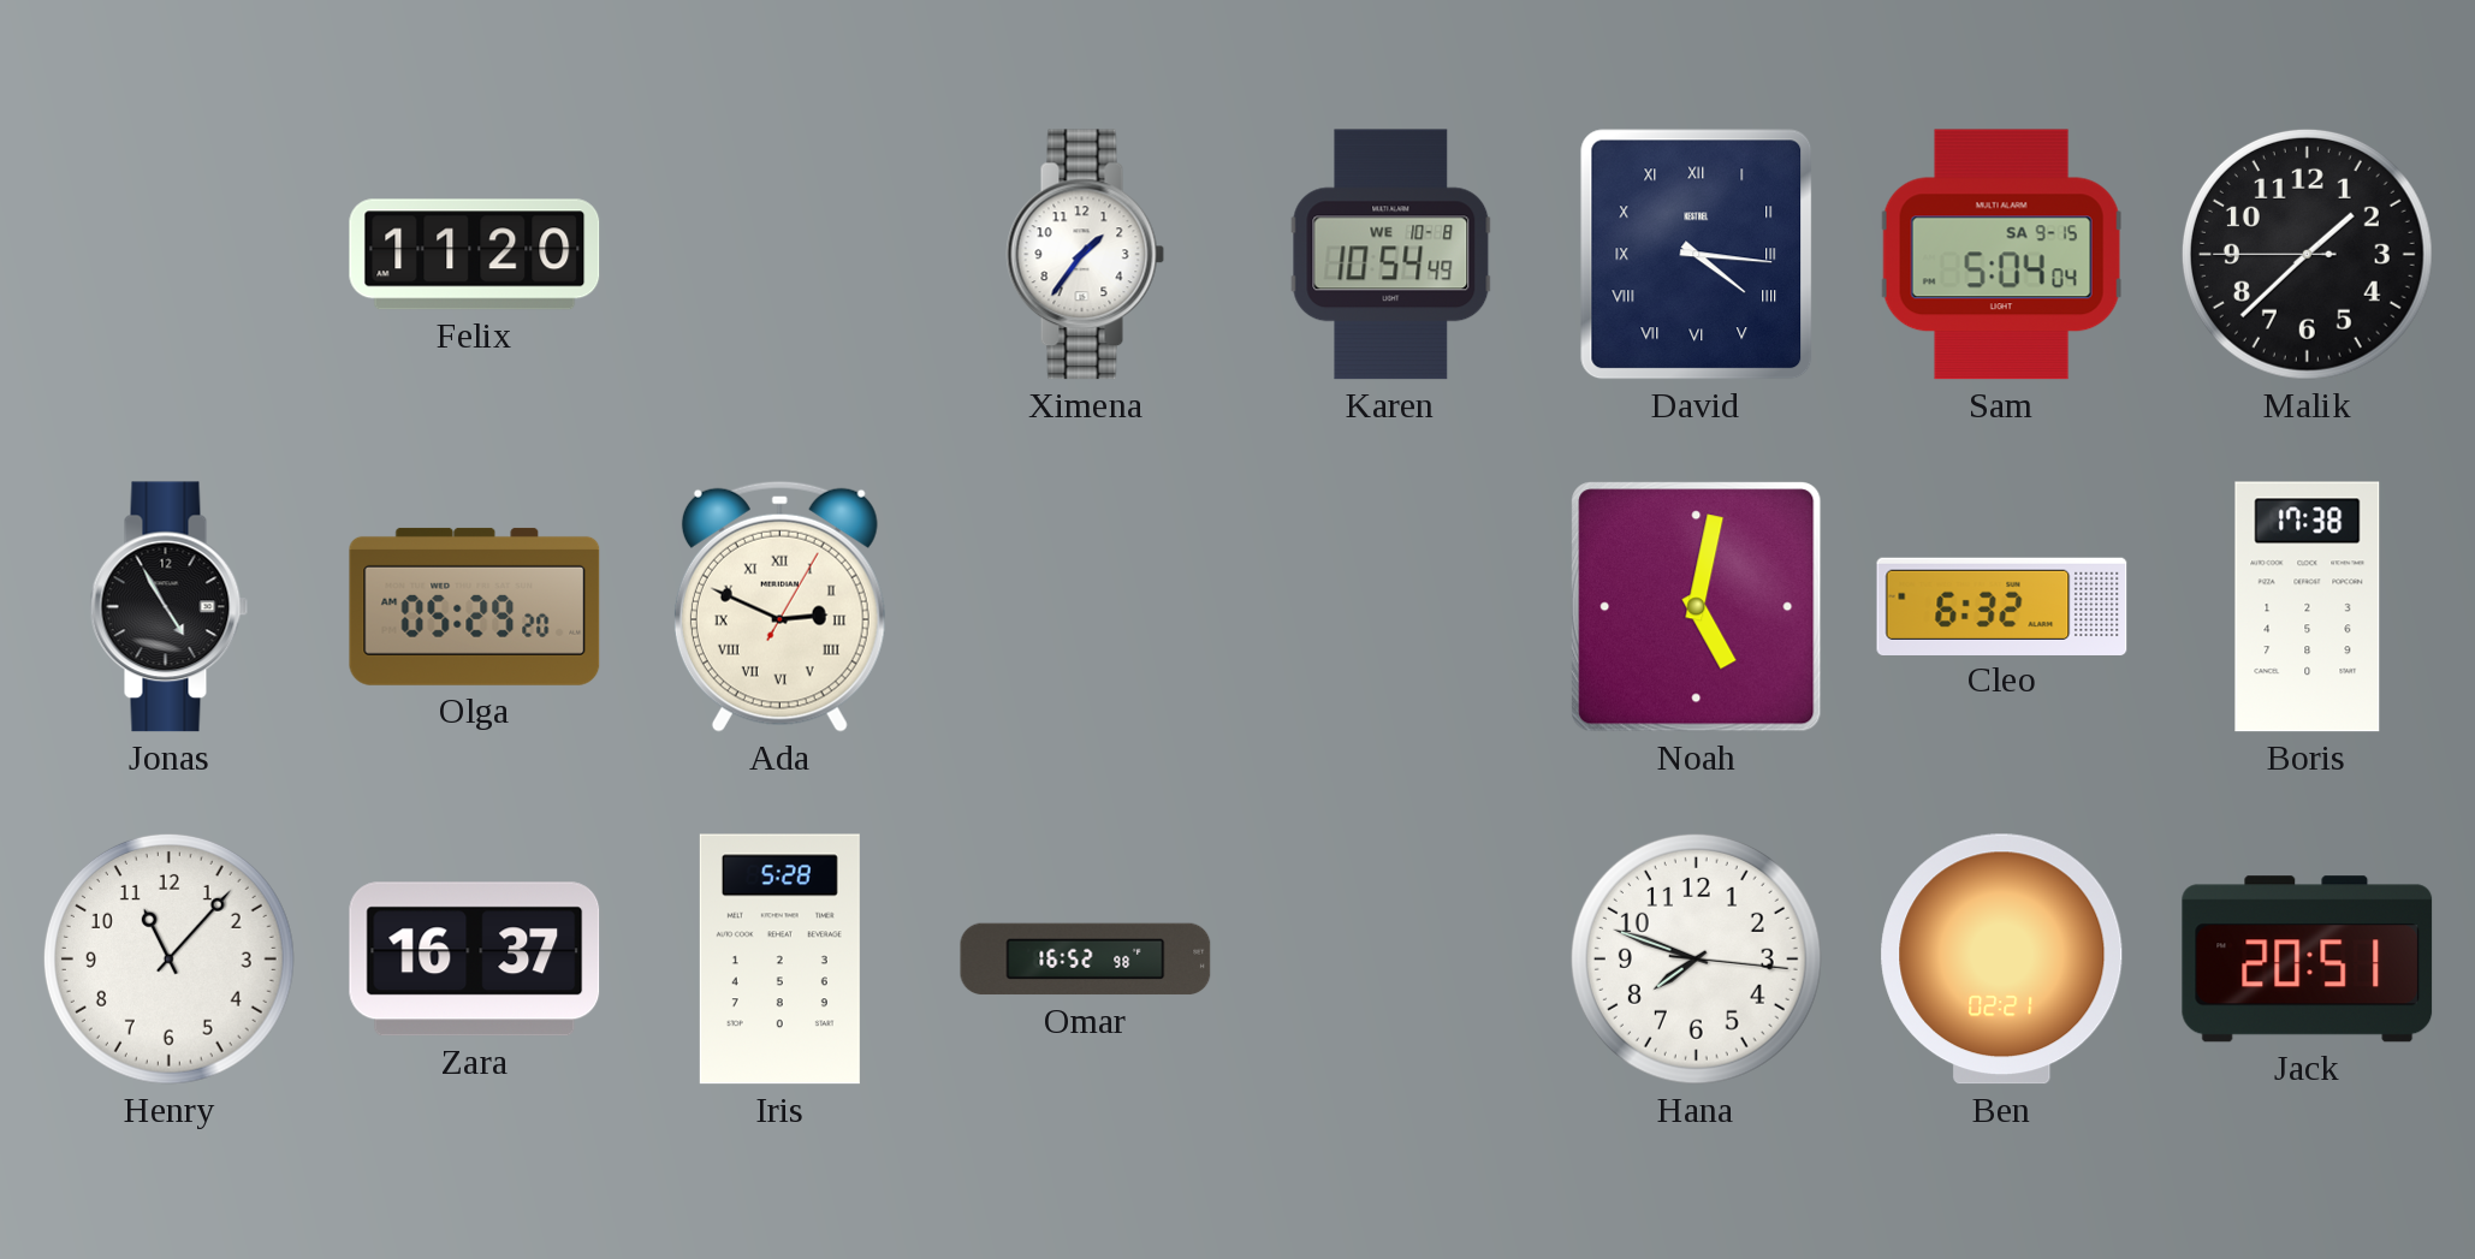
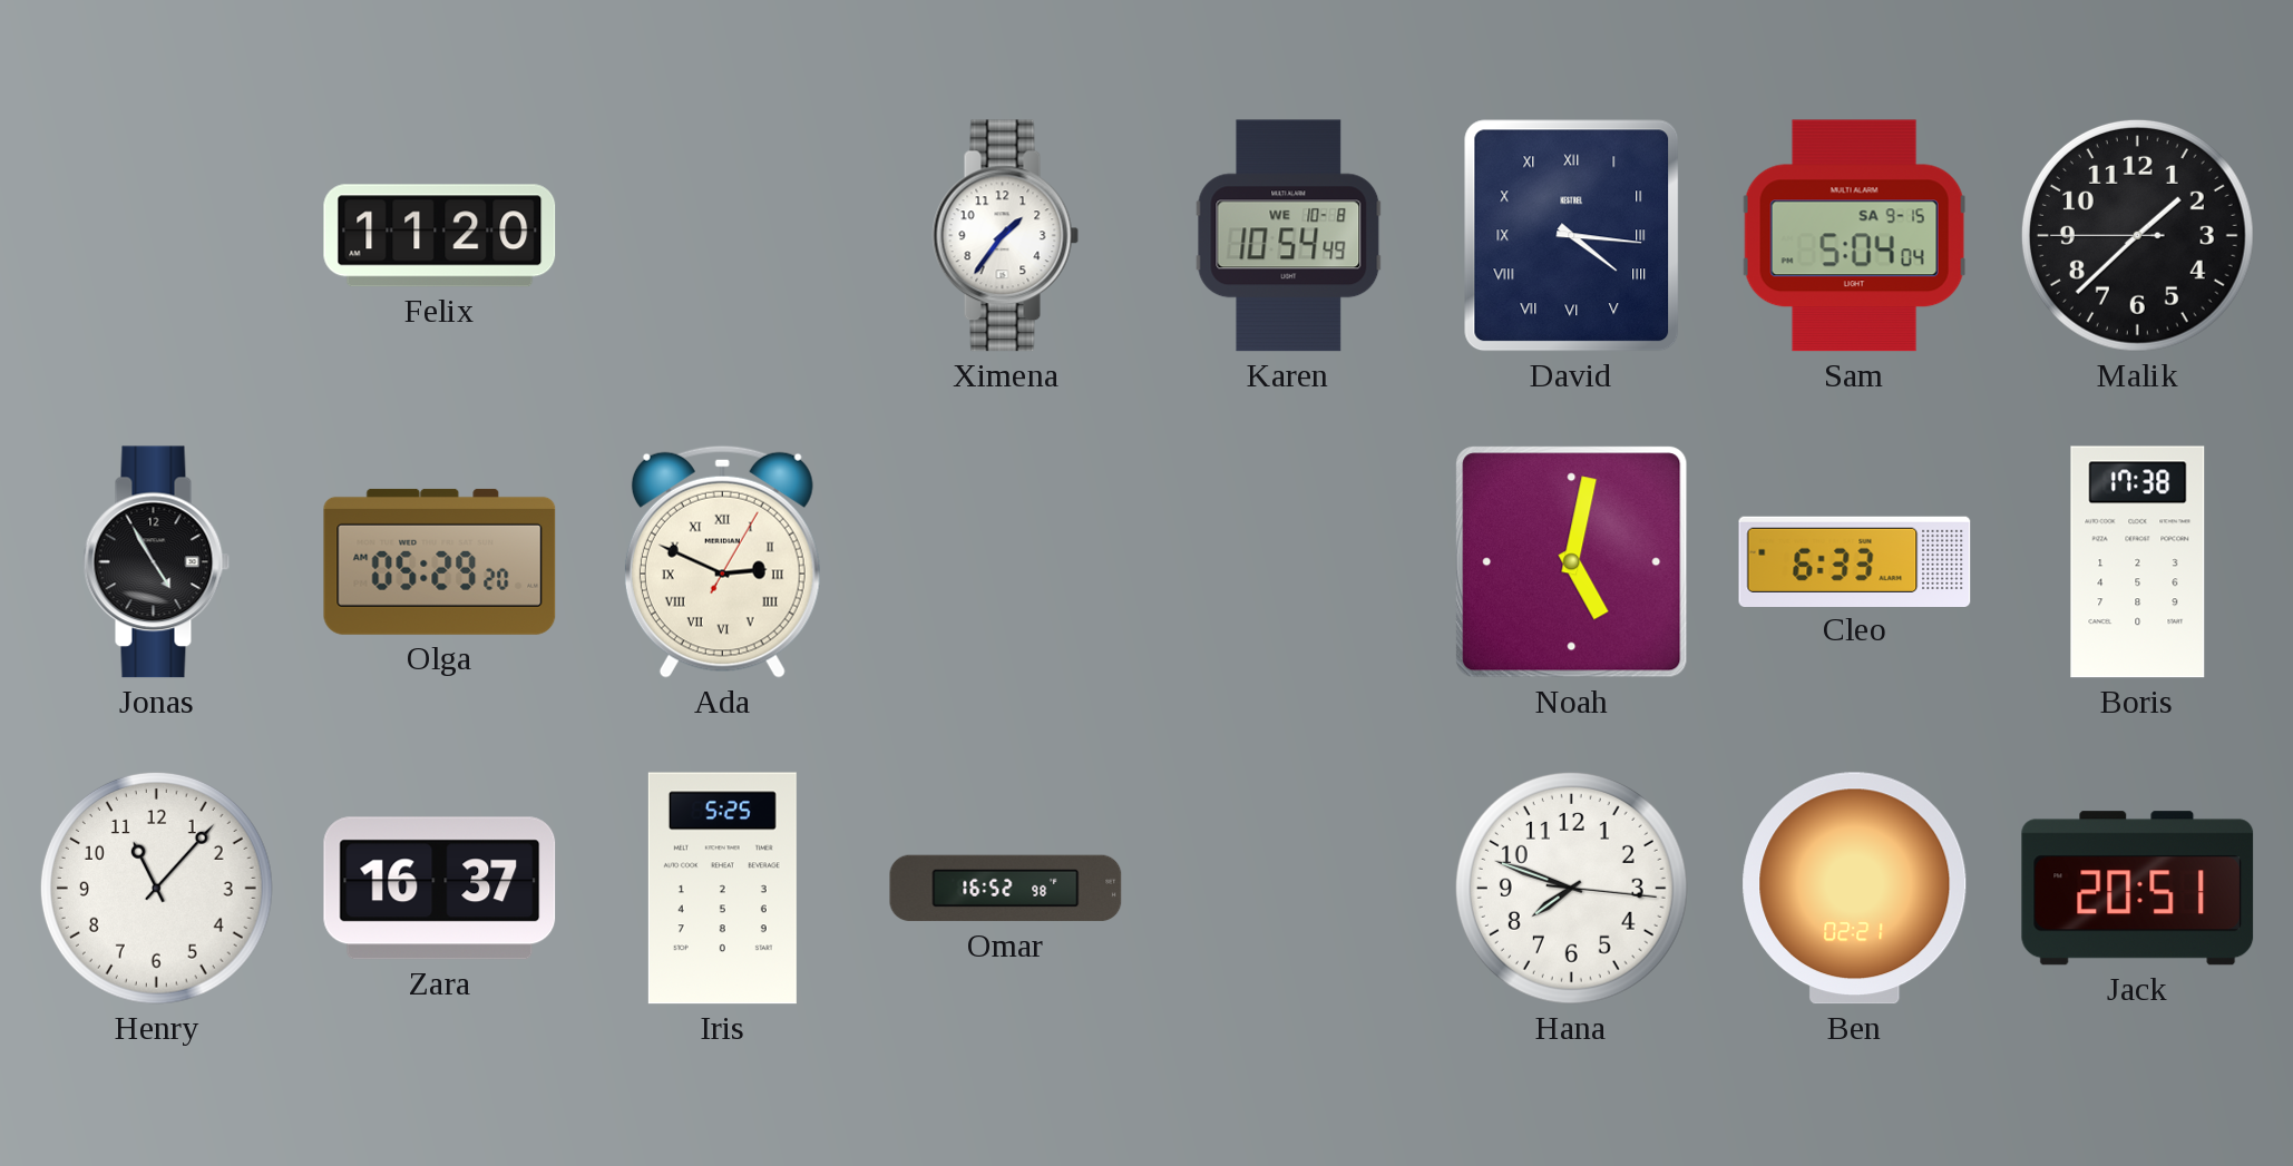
Cleo: 6:32 -> 6:33 (1855, 561)
Iris: 5:28 -> 5:25 (722, 889)
